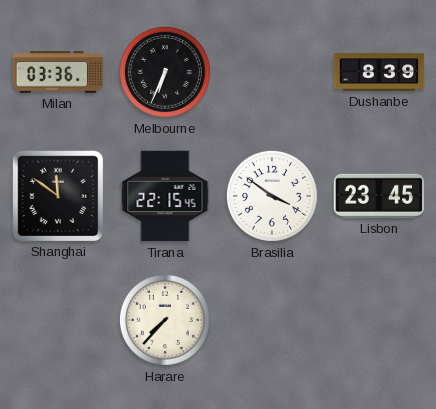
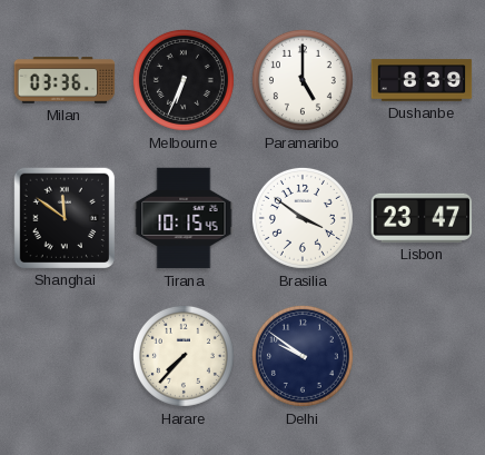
Paramaribo: none -> 5:00 (303, 80)
Tirana: 22:15 -> 10:15 (184, 218)
Lisbon: 23:45 -> 23:47 (422, 218)
Delhi: none -> 9:51 (303, 356)
